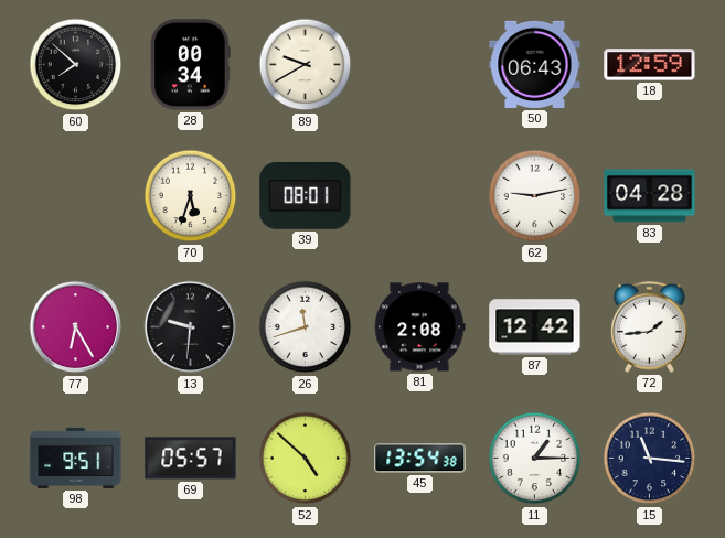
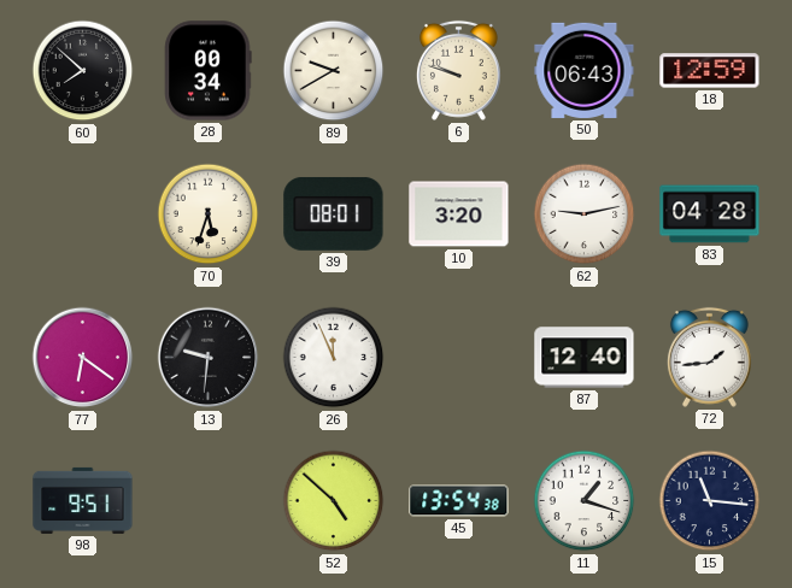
6: none -> 9:48 (458, 70)
10: none -> 3:20 (459, 214)
77: 6:25 -> 6:21 (83, 358)
26: 11:42 -> 11:56 (334, 358)
81: 2:08 -> none (419, 327)
87: 12:42 -> 12:40 (585, 358)
69: 05:57 -> none (191, 459)
11: 1:15 -> 1:18 (585, 501)
